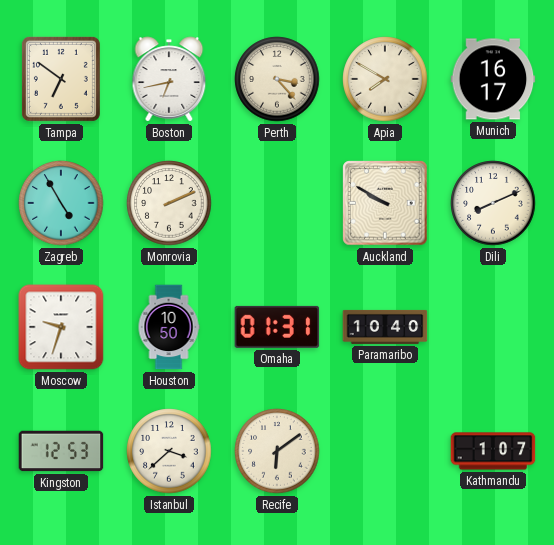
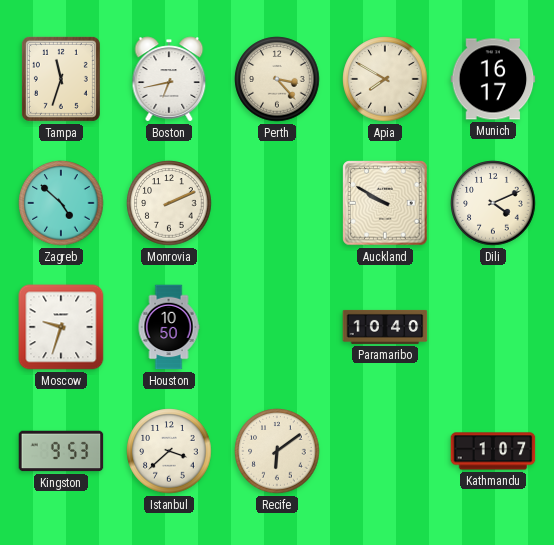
Tampa: 6:51 -> 11:33 (61, 79)
Zagreb: 4:55 -> 4:52 (61, 203)
Dili: 8:11 -> 4:11 (493, 203)
Omaha: 01:31 -> none (277, 327)
Kingston: 12:53 -> 9:53 (61, 451)
